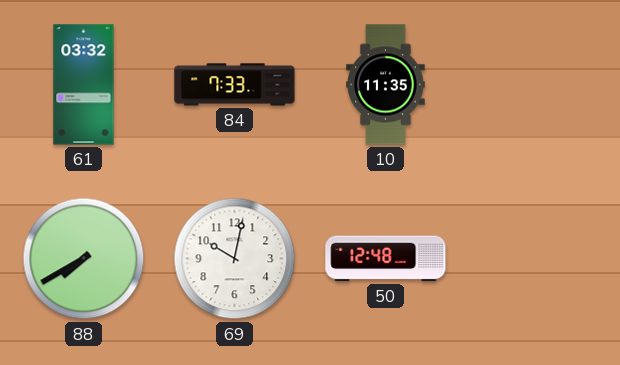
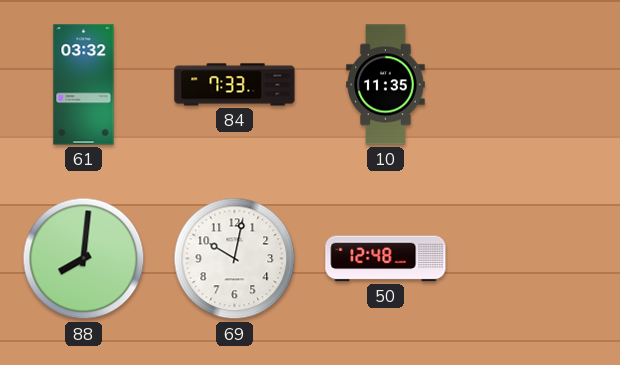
88: 7:40 -> 8:01 (84, 259)
